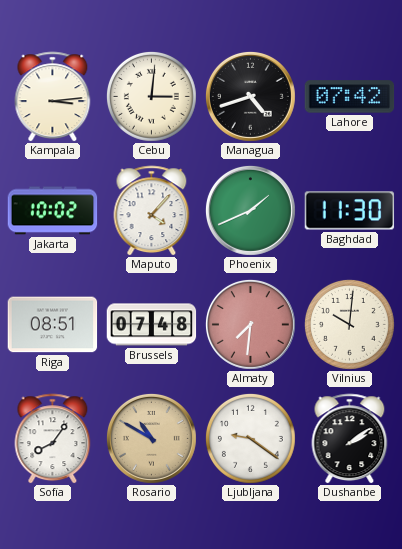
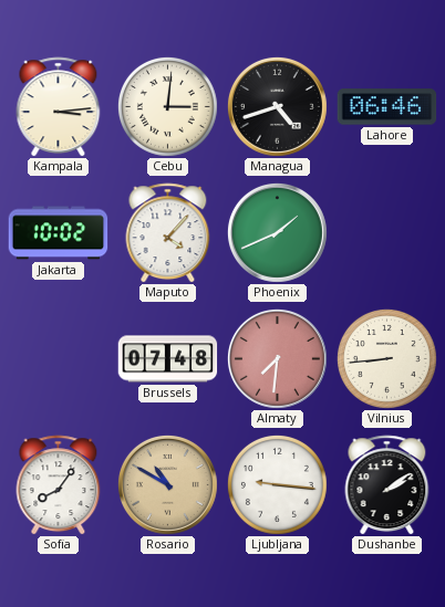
Lahore: 07:42 -> 06:46 (387, 107)
Baghdad: 11:30 -> none (350, 211)
Riga: 08:51 -> none (53, 325)
Vilnius: 10:01 -> 8:44 (386, 358)
Ljubljana: 9:21 -> 9:16 (277, 484)
